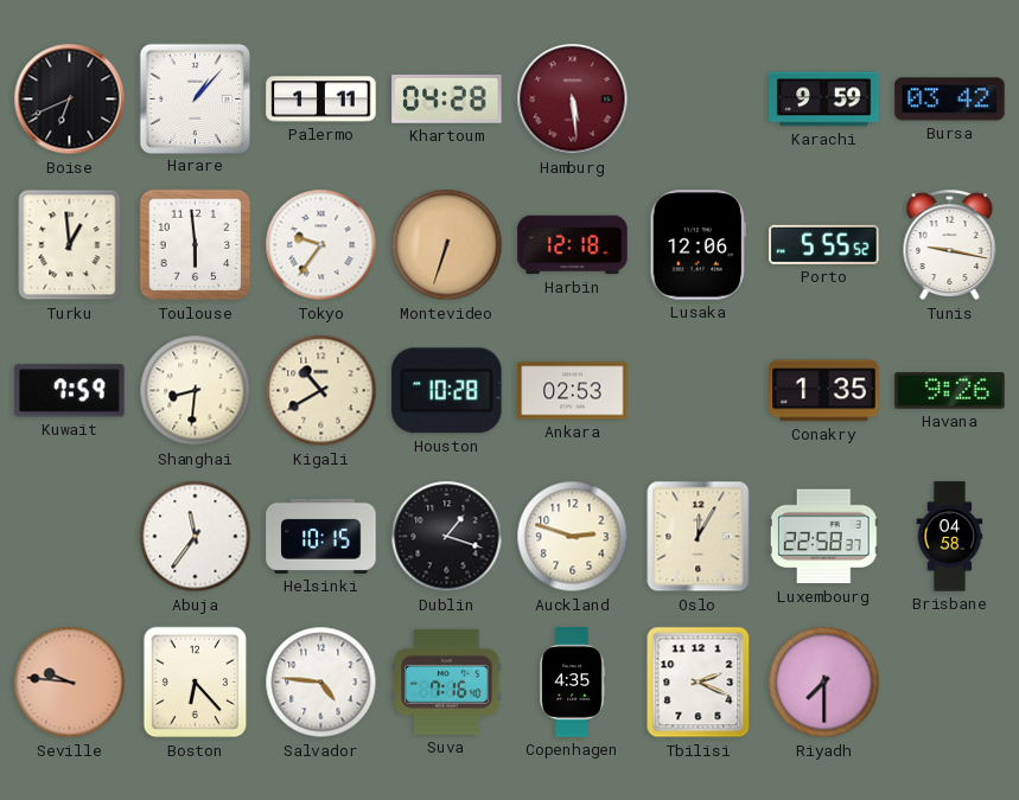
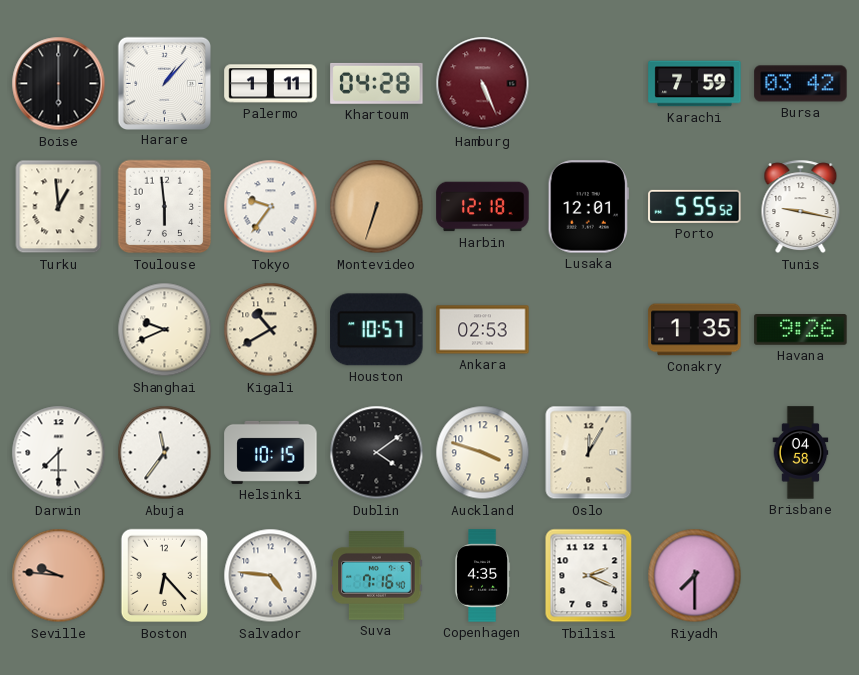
Boise: 6:41 -> 6:00 (59, 84)
Hamburg: 5:29 -> 5:26 (483, 84)
Karachi: 9:59 -> 7:59 (695, 84)
Lusaka: 12:06 -> 12:01 (588, 207)
Kuwait: 7:59 -> none (70, 391)
Shanghai: 8:31 -> 9:41 (165, 330)
Houston: 10:28 -> 10:57 (377, 330)
Darwin: none -> 7:30 (59, 453)
Dublin: 1:18 -> 4:09 (377, 453)
Auckland: 2:48 -> 3:48 (483, 453)
Luxembourg: 22:58 -> none (823, 537)
